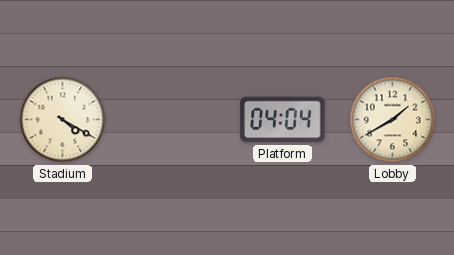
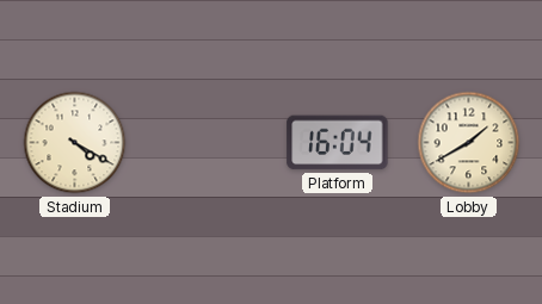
Platform: 04:04 -> 16:04 (338, 143)
